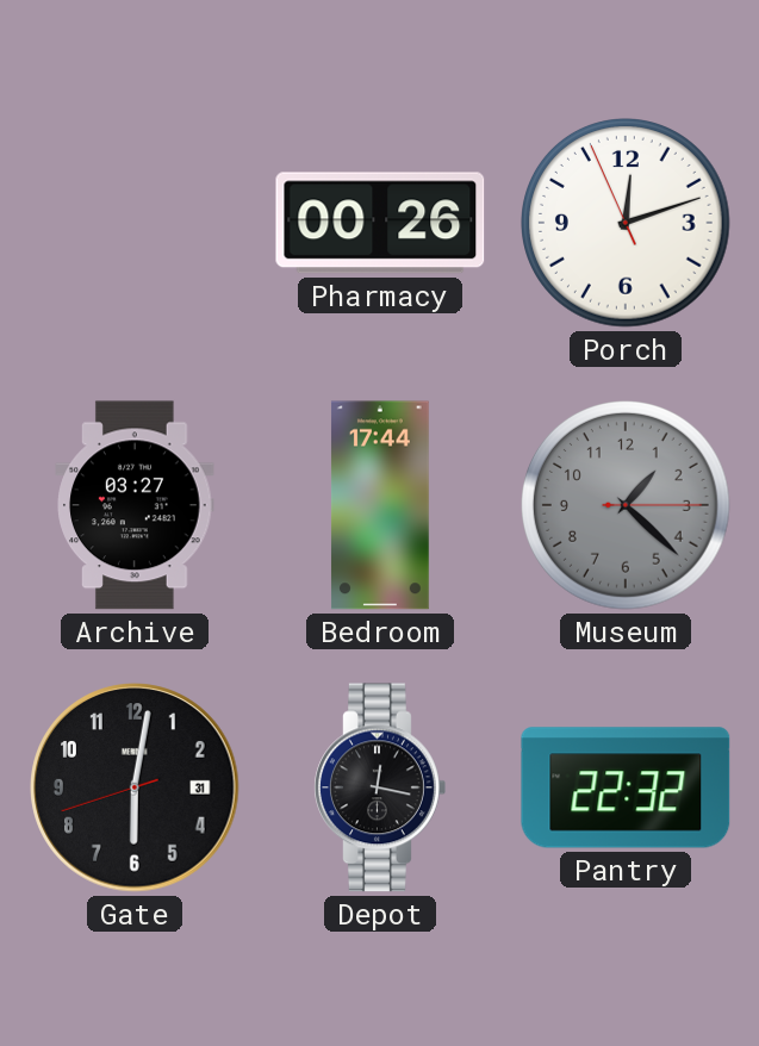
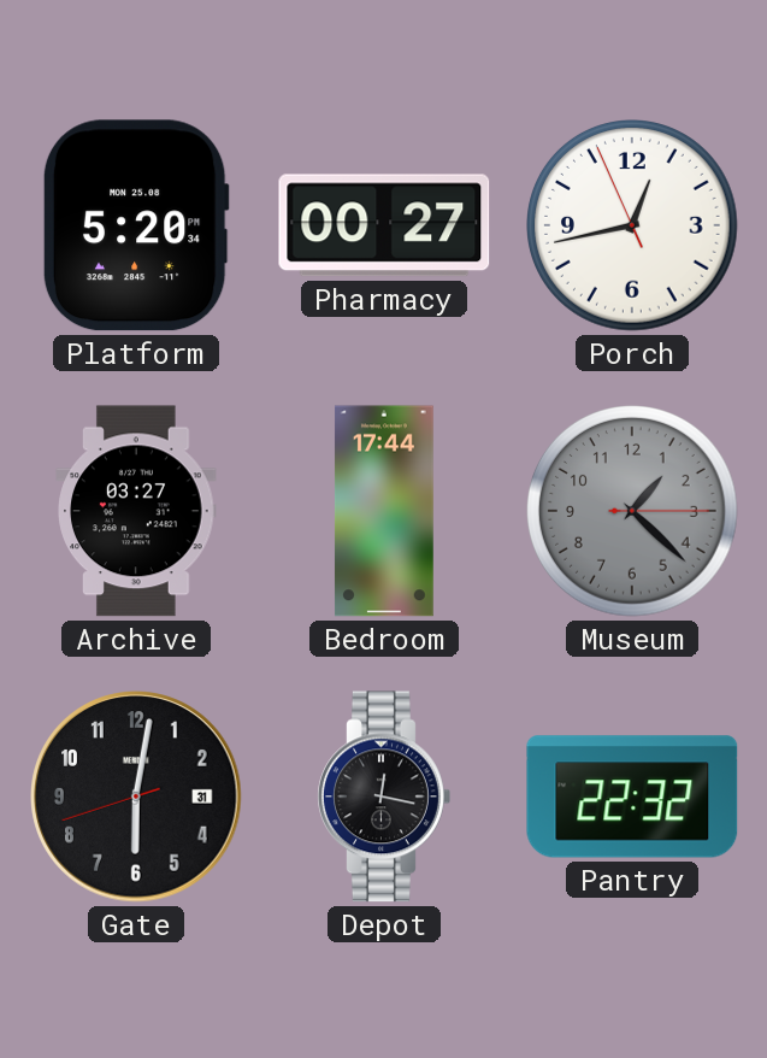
Platform: none -> 5:20 (136, 225)
Pharmacy: 00:26 -> 00:27 (384, 225)
Porch: 12:11 -> 12:42 (633, 227)
